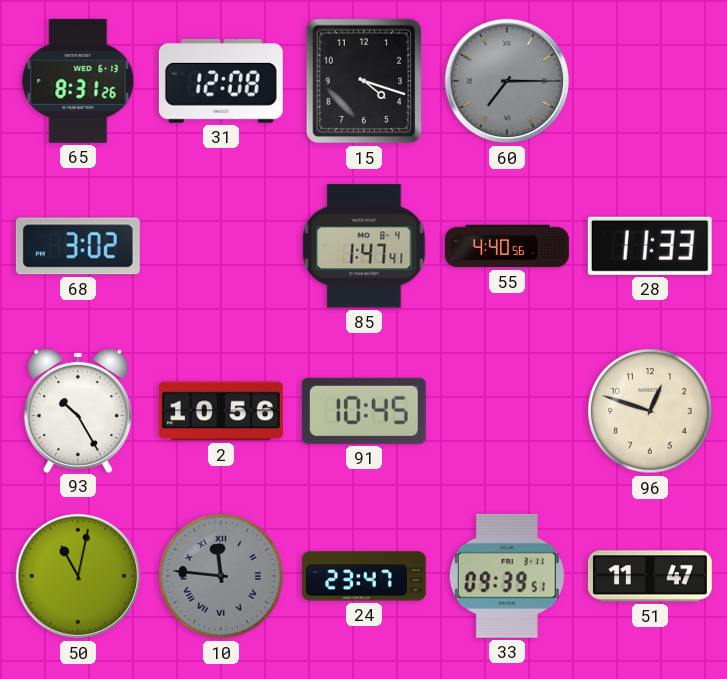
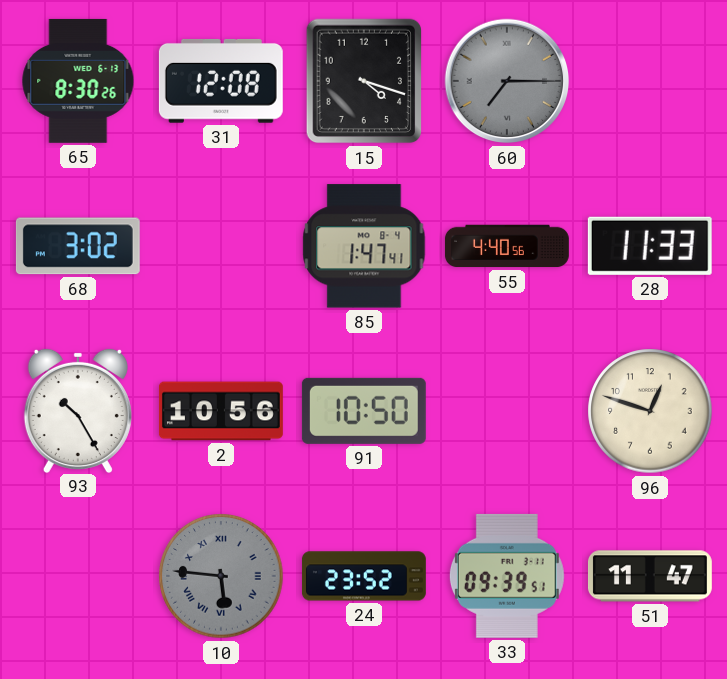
65: 8:31 -> 8:30 (78, 81)
91: 10:45 -> 10:50 (364, 411)
50: 11:02 -> none (78, 576)
10: 11:46 -> 5:46 (221, 576)
24: 23:47 -> 23:52 (364, 576)
